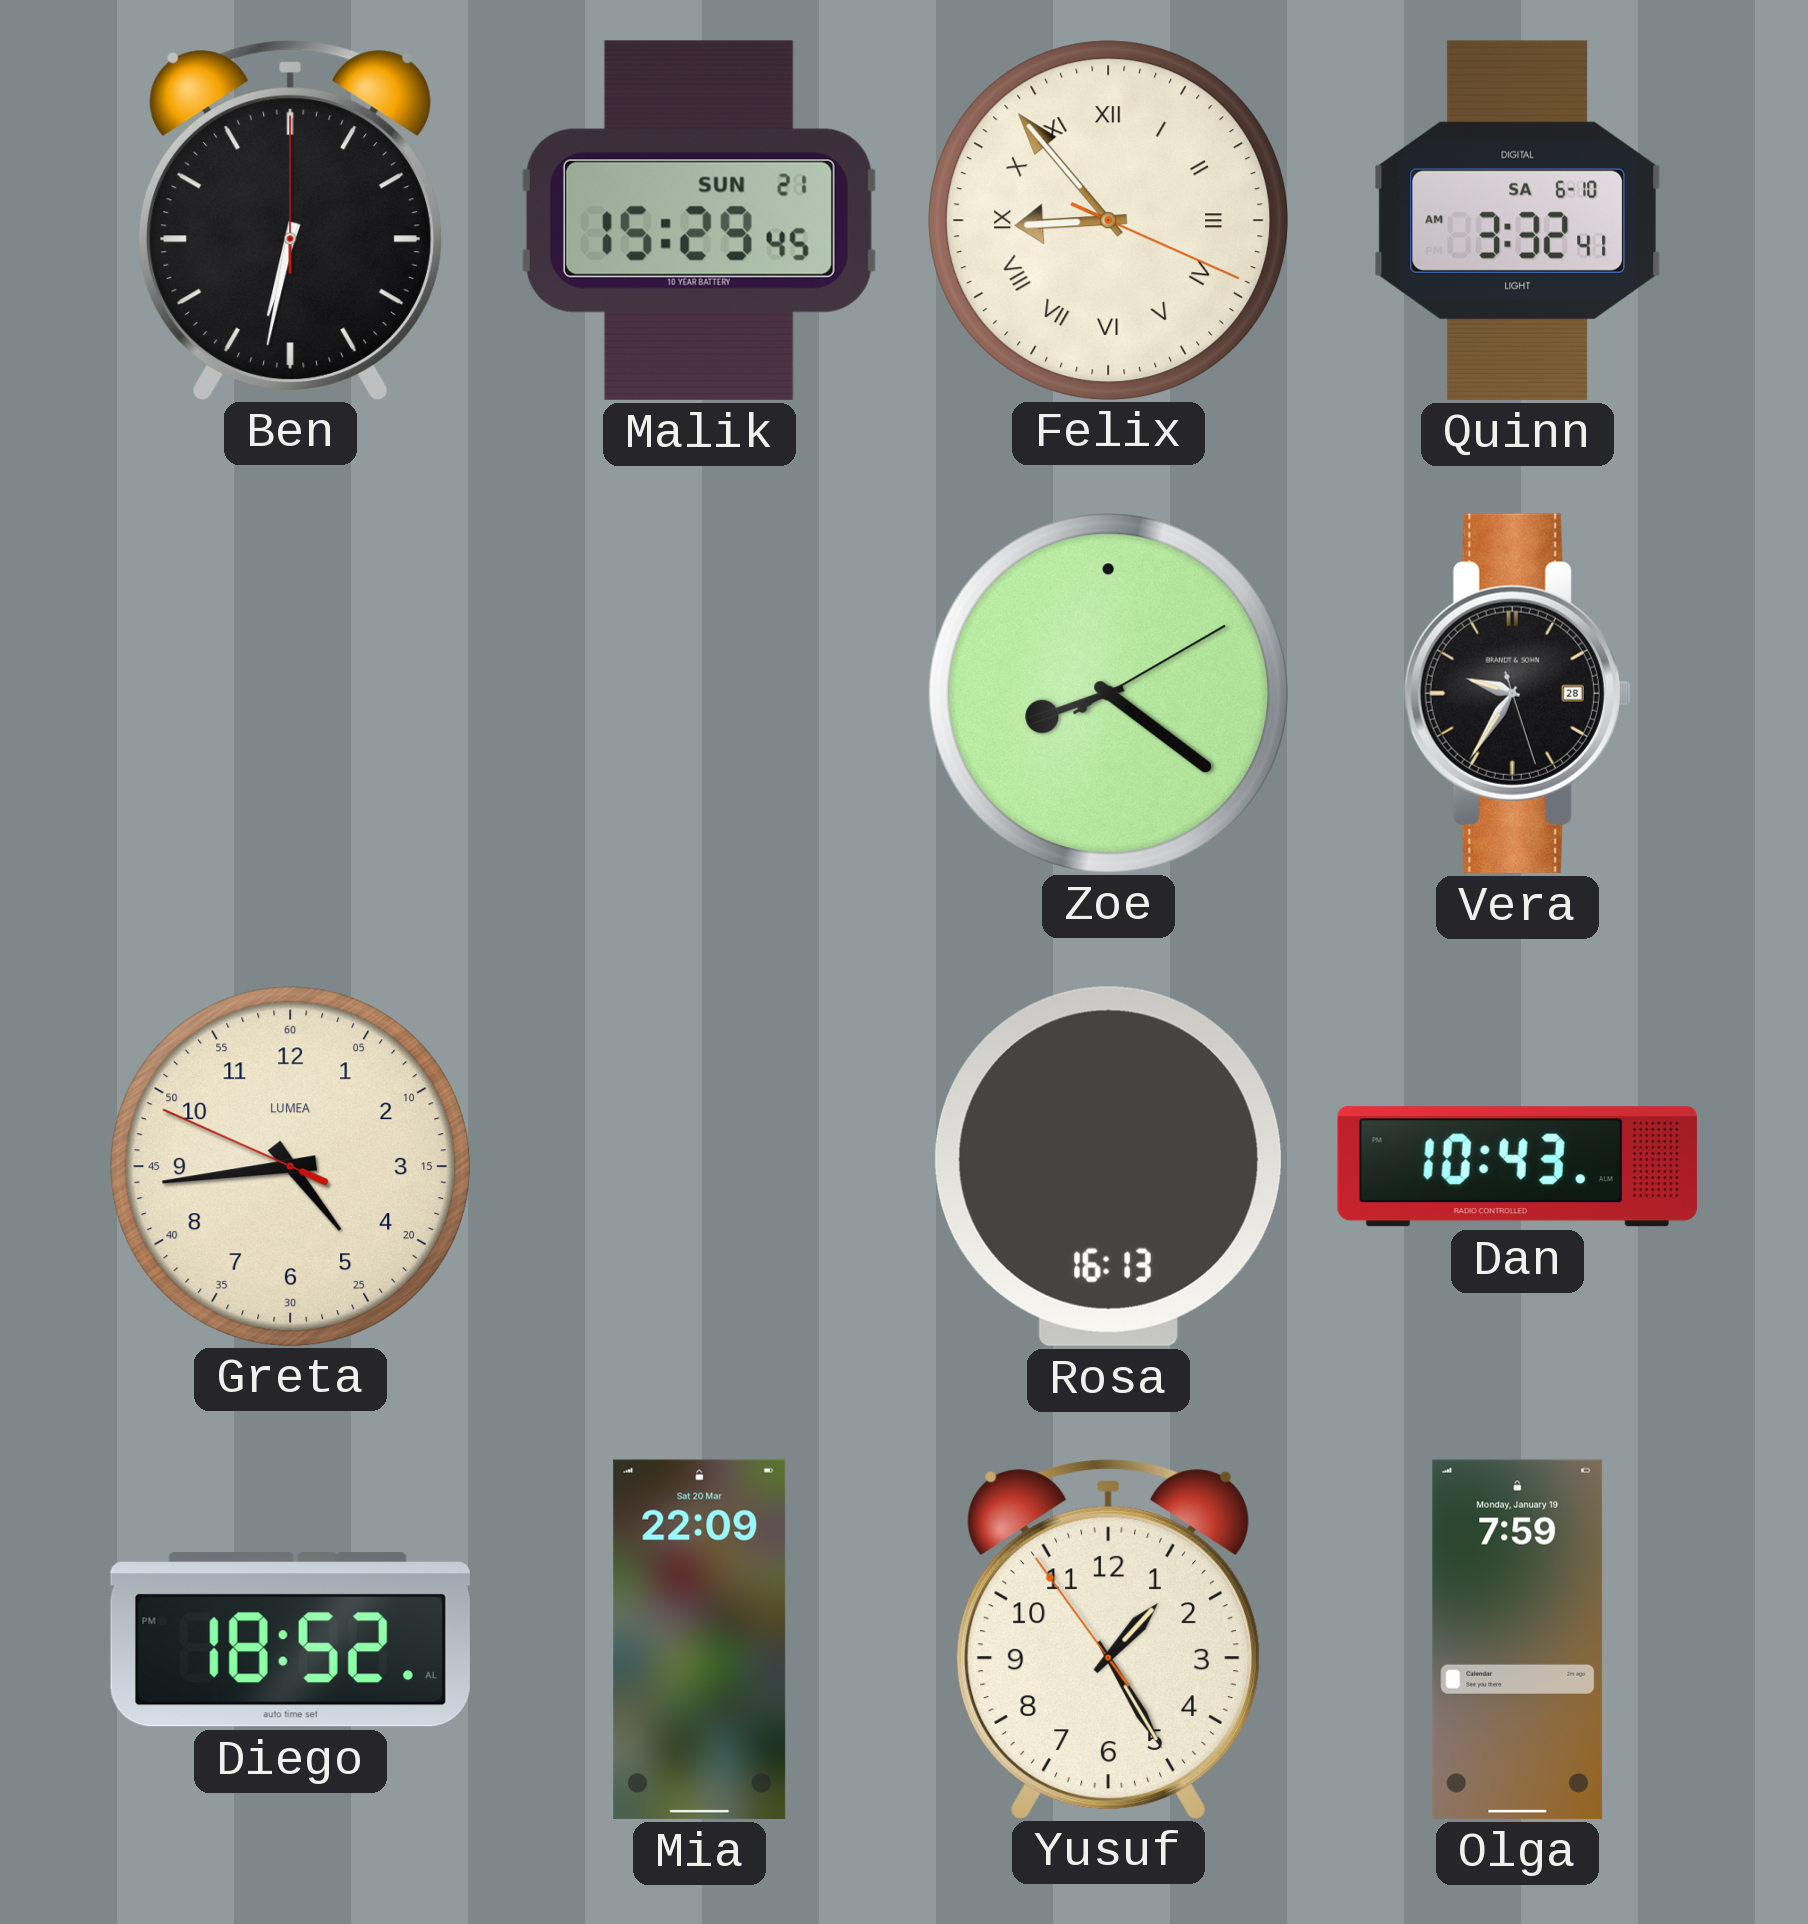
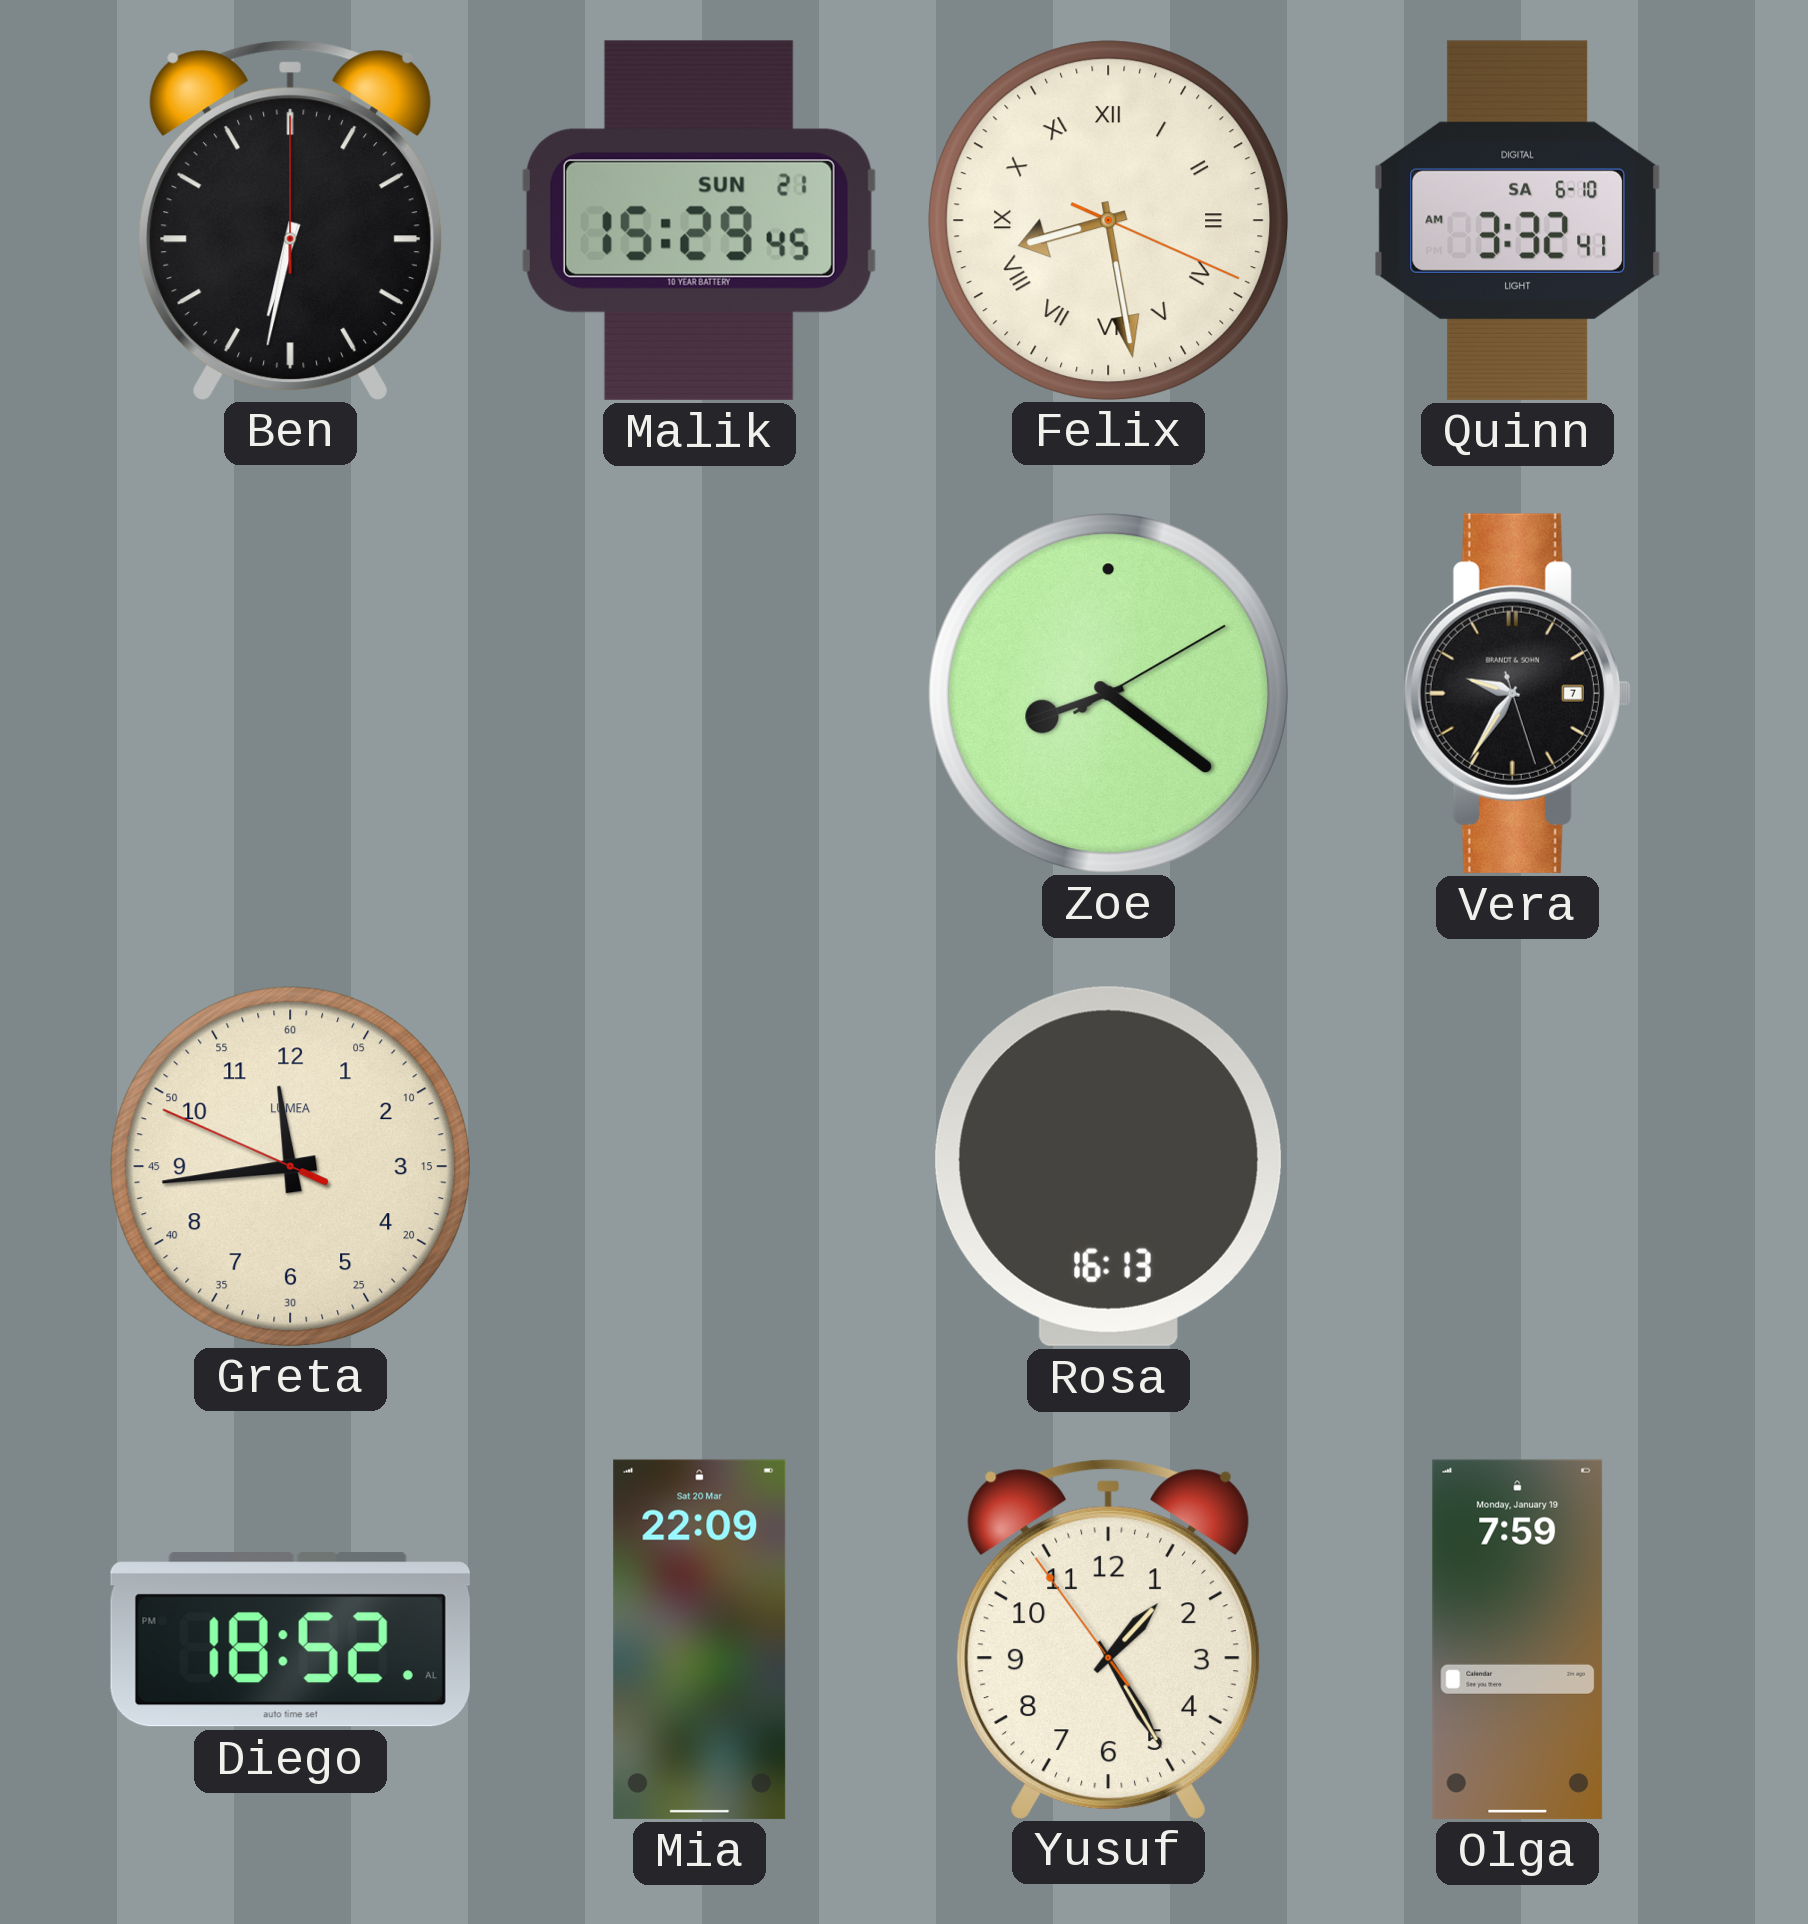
Felix: 8:53 -> 8:28 (1108, 220)
Vera date: 28 -> 7 (1517, 693)
Greta: 4:43 -> 11:43 (290, 1166)
Dan: 10:43 -> none (1517, 1167)
